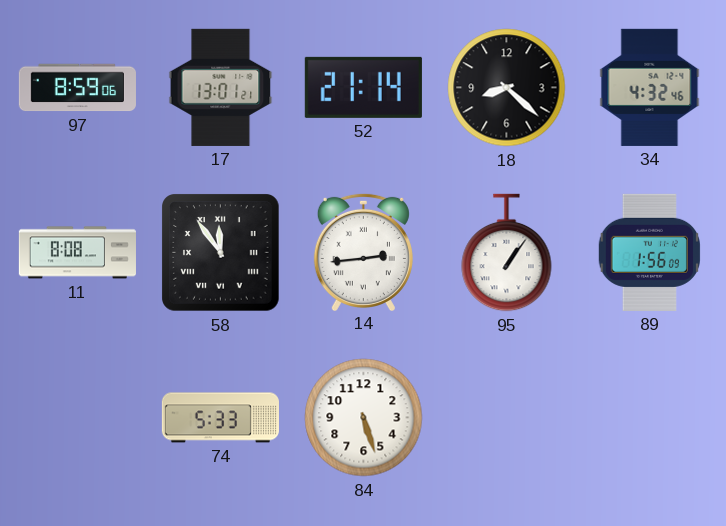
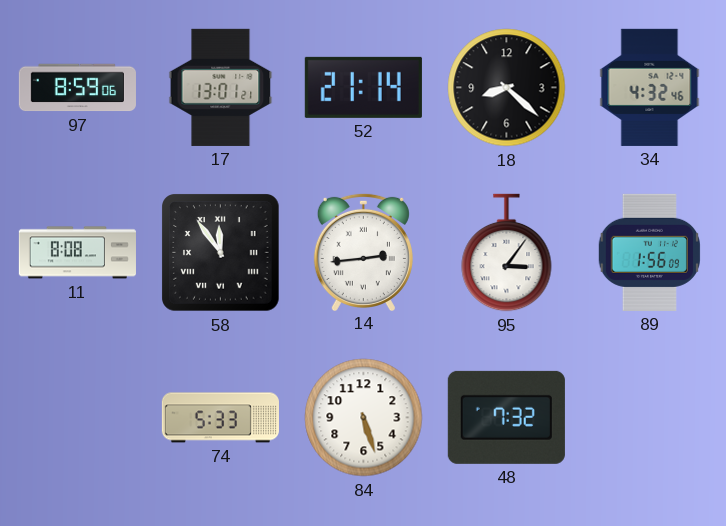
95: 1:06 -> 3:06 (507, 253)
48: none -> 7:32 (506, 417)
